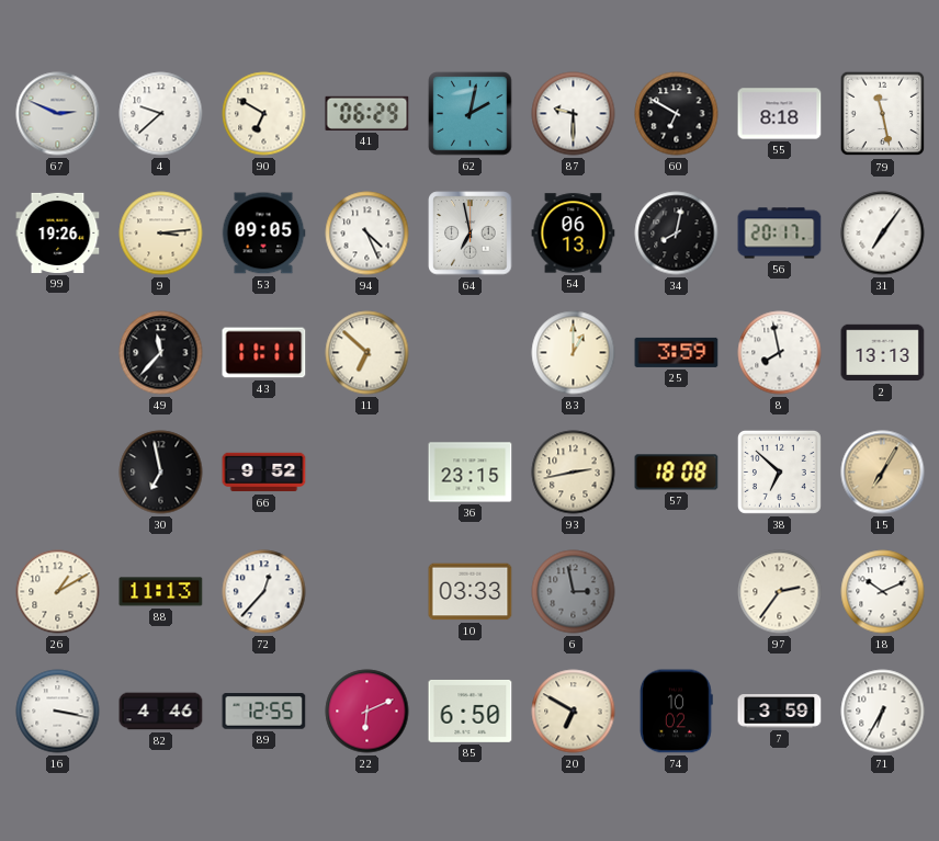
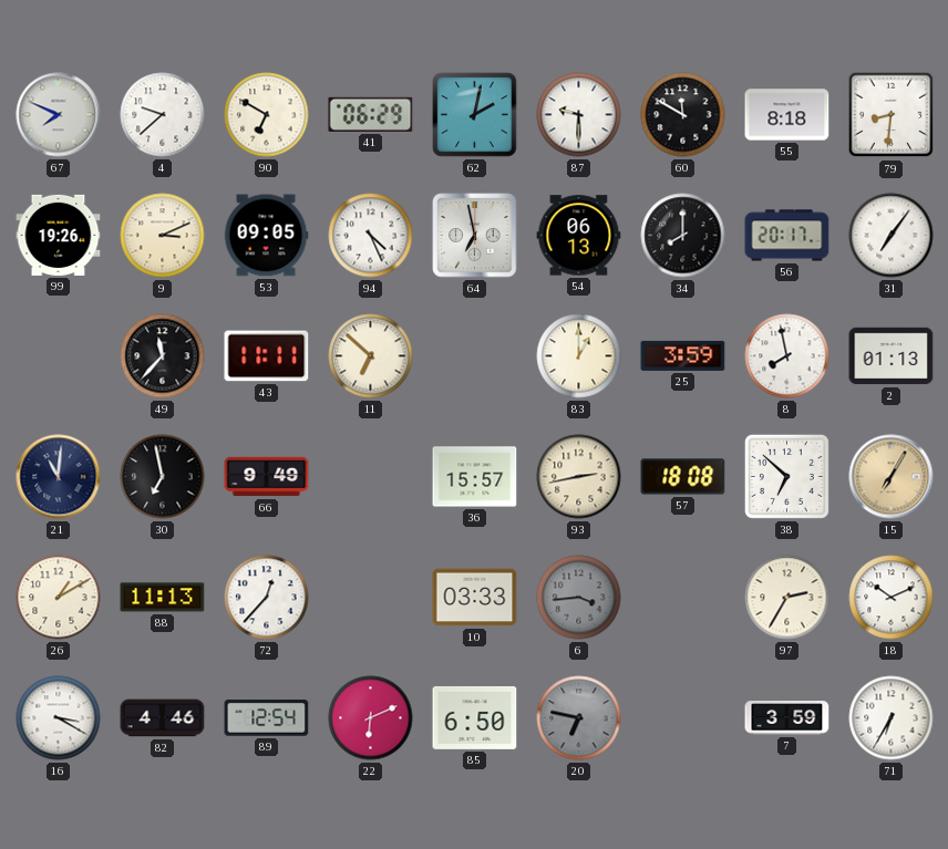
67: 2:49 -> 7:49 (59, 115)
60: 6:50 -> 11:50 (683, 115)
79: 11:28 -> 8:31 (892, 115)
9: 3:14 -> 3:11 (163, 236)
34: 8:02 -> 8:00 (683, 236)
2: 13:13 -> 01:13 (892, 356)
21: none -> 11:01 (59, 477)
66: 9:52 -> 9:49 (267, 477)
36: 23:15 -> 15:57 (475, 477)
6: 2:58 -> 3:44 (579, 598)
97: 2:36 -> 2:35 (787, 598)
16: 3:17 -> 3:20 (59, 718)
89: 12:55 -> 12:54 (267, 718)
20: 6:50 -> 6:47 (579, 718)
20 dial: cream -> grey (579, 718)
74: 10:02 -> none (676, 712)
